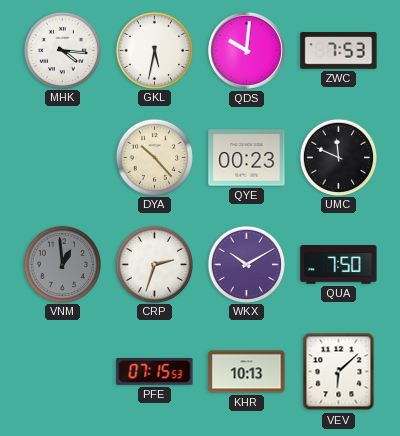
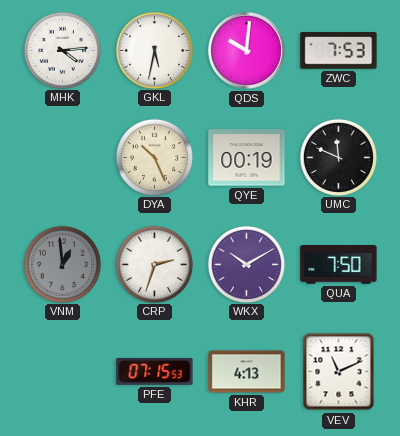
MHK: 4:16 -> 4:14 (62, 50)
DYA: 10:23 -> 10:26 (154, 157)
QYE: 00:23 -> 00:19 (247, 158)
KHR: 10:13 -> 4:13 (247, 372)
VEV: 6:08 -> 11:11 (339, 372)
